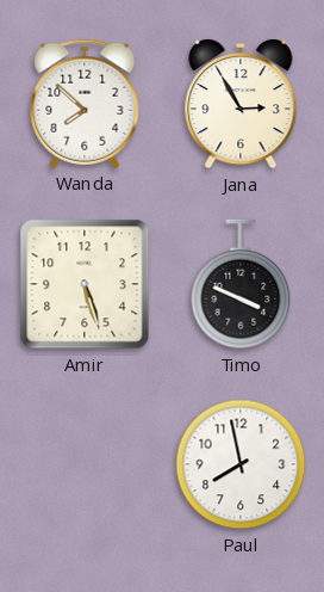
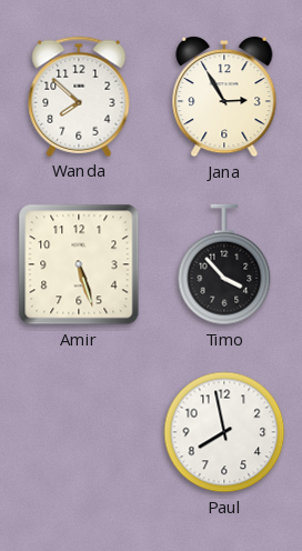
Timo: 3:49 -> 3:53 (224, 264)
